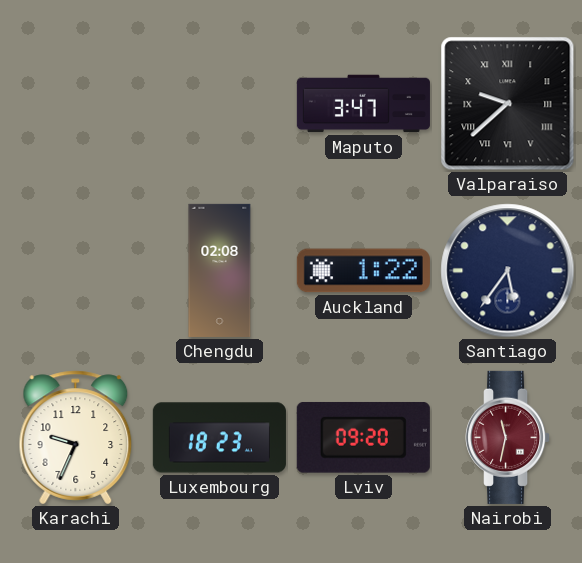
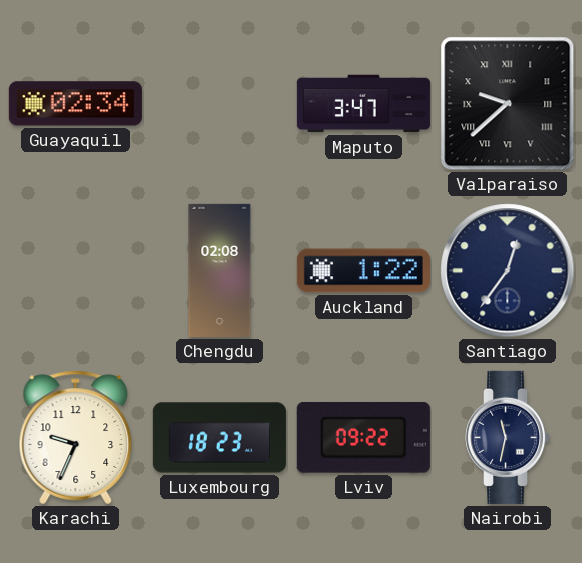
Guayaquil: none -> 02:34 (75, 104)
Santiago: 5:36 -> 12:36 (508, 271)
Lviv: 09:20 -> 09:22 (363, 437)
Nairobi dial: burgundy -> navy (509, 437)
